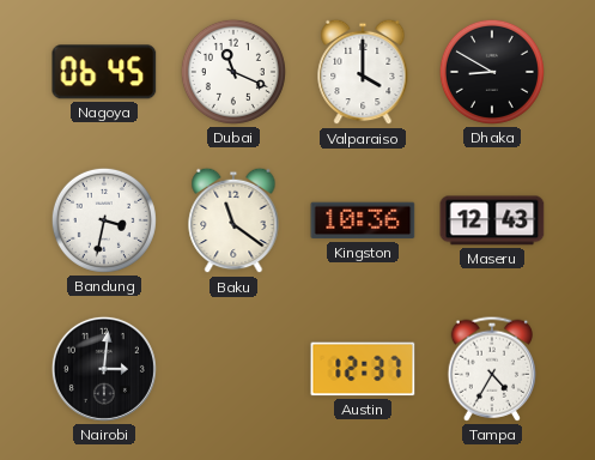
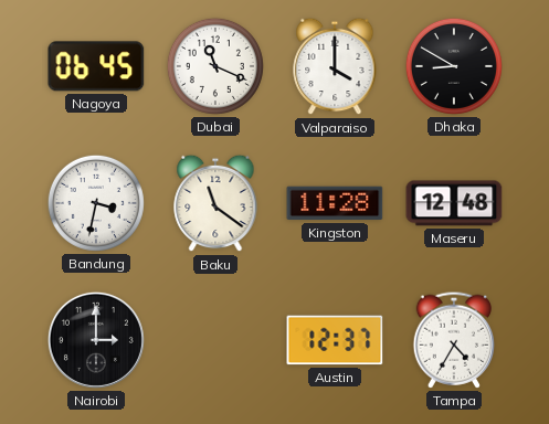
Kingston: 10:36 -> 11:28 (335, 203)
Maseru: 12:43 -> 12:48 (454, 203)
Nairobi: 3:01 -> 3:00 (96, 340)
